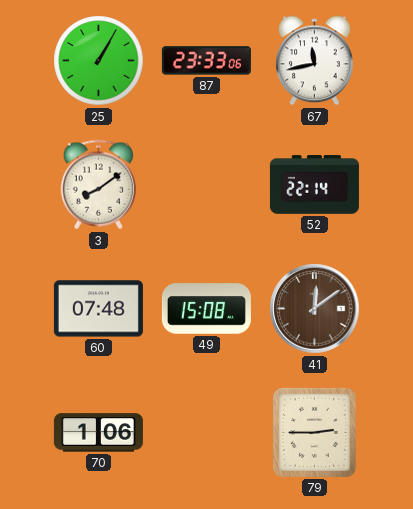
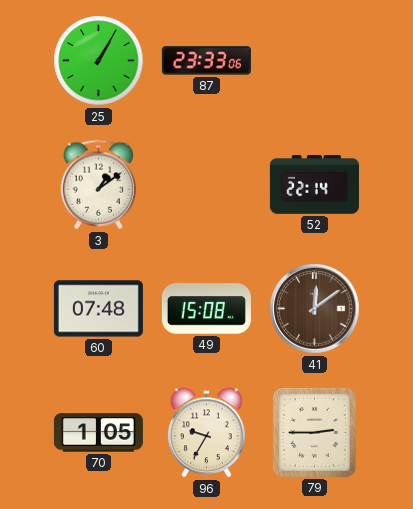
67: 11:43 -> none (315, 61)
3: 8:09 -> 1:09 (99, 185)
70: 1:06 -> 1:05 (98, 433)
96: none -> 9:35 (207, 433)
